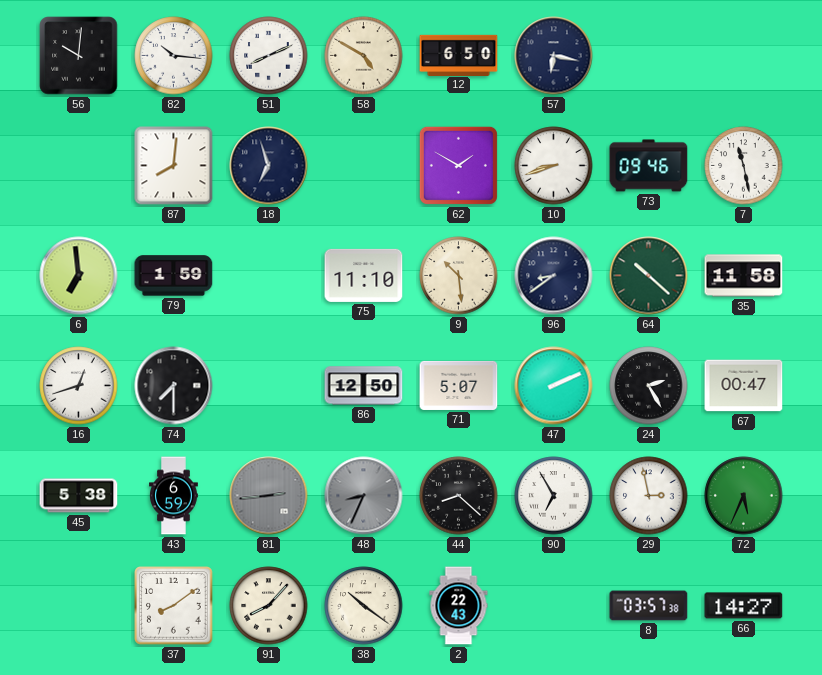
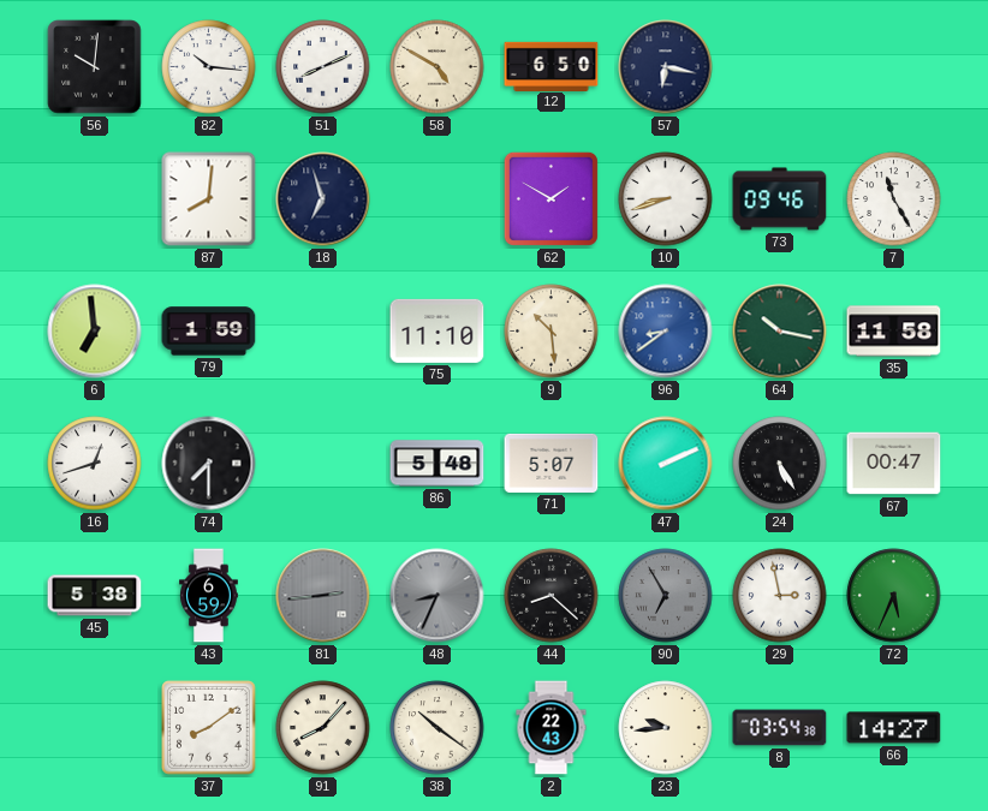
7: 11:28 -> 11:25 (894, 199)
96 dial: navy -> blue (666, 332)
64: 10:22 -> 10:17 (780, 332)
86: 12:50 -> 5:48 (438, 464)
24: 2:25 -> 5:25 (780, 464)
90 dial: white -> grey (666, 596)
23: none -> 9:44 (666, 728)
8: 03:57 -> 03:54 (780, 728)
